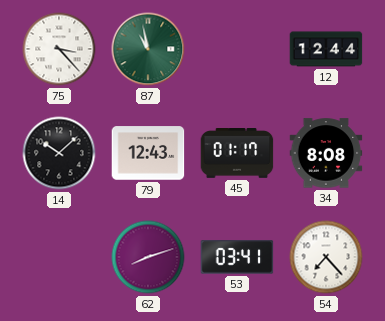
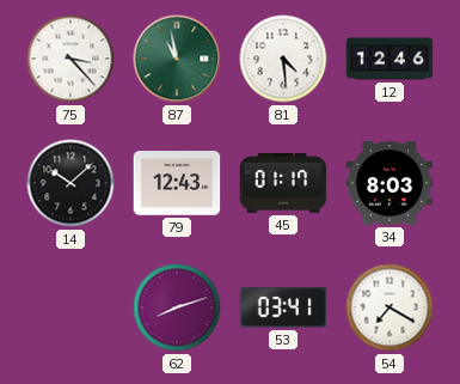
81: none -> 4:29 (283, 59)
12: 12:44 -> 12:46 (390, 59)
34: 8:08 -> 8:03 (390, 183)
54: 7:23 -> 7:20 (390, 307)
